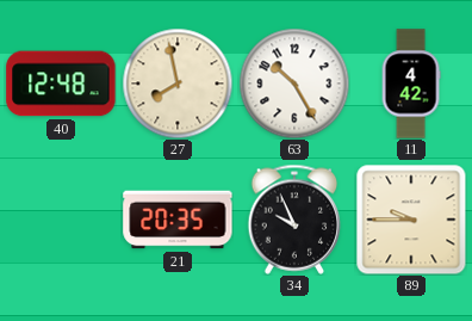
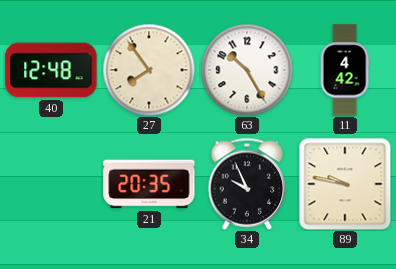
27: 7:58 -> 7:54 (149, 70)
89: 9:45 -> 9:47 (345, 184)
